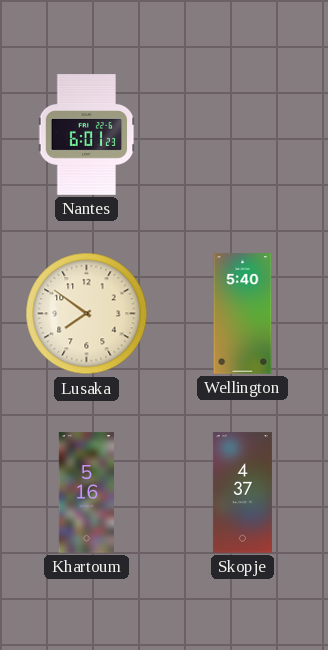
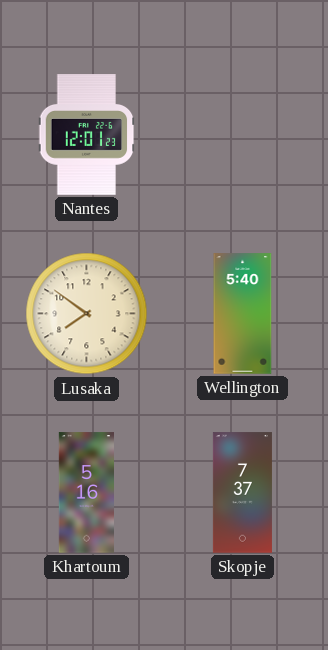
Nantes: 6:01 -> 12:01 (87, 135)
Skopje: 4:37 -> 7:37 (242, 493)
